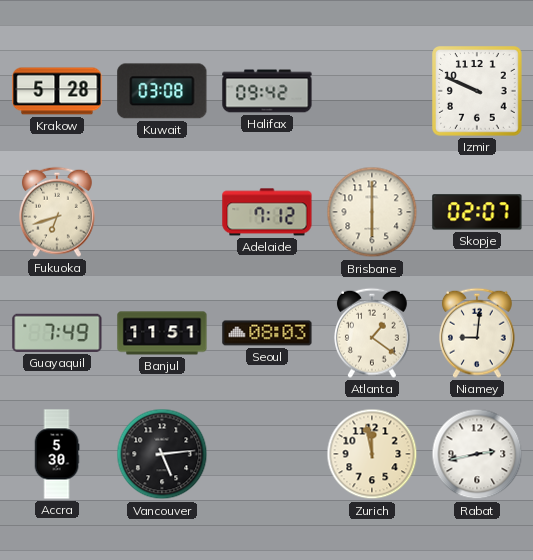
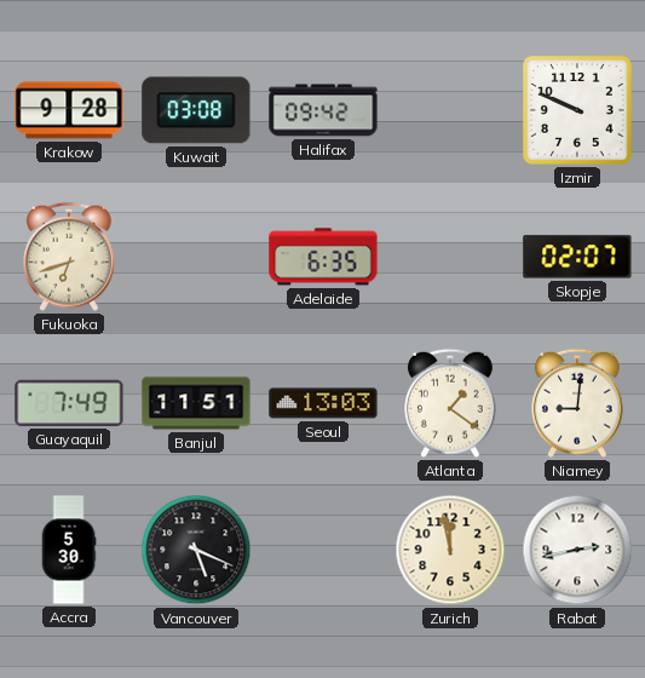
Krakow: 5:28 -> 9:28 (69, 110)
Adelaide: 7:12 -> 6:35 (323, 257)
Brisbane: 6:00 -> none (372, 212)
Seoul: 08:03 -> 13:03 (323, 403)
Vancouver: 5:14 -> 5:19 (196, 550)
